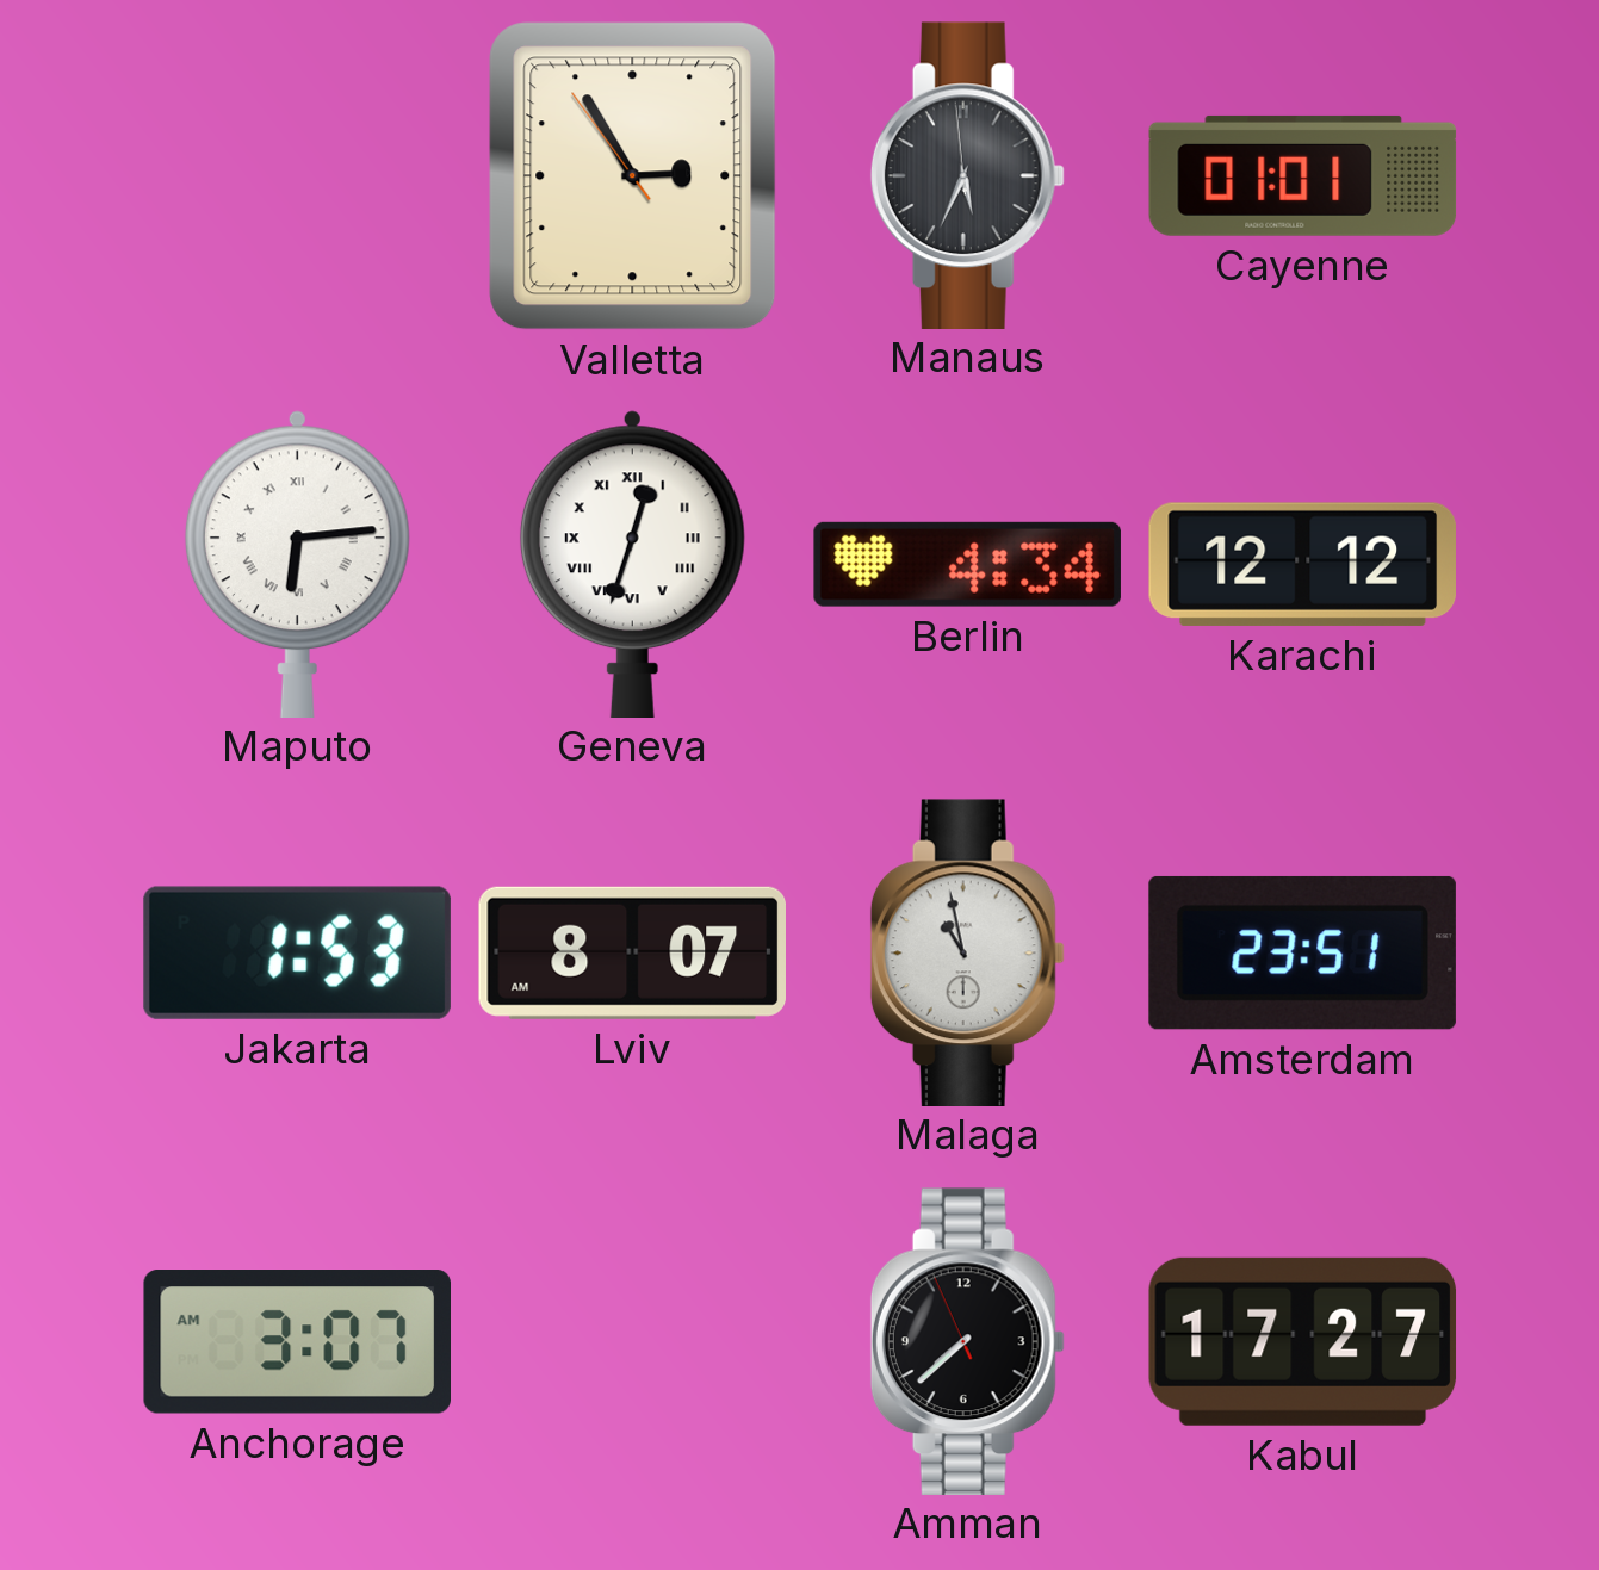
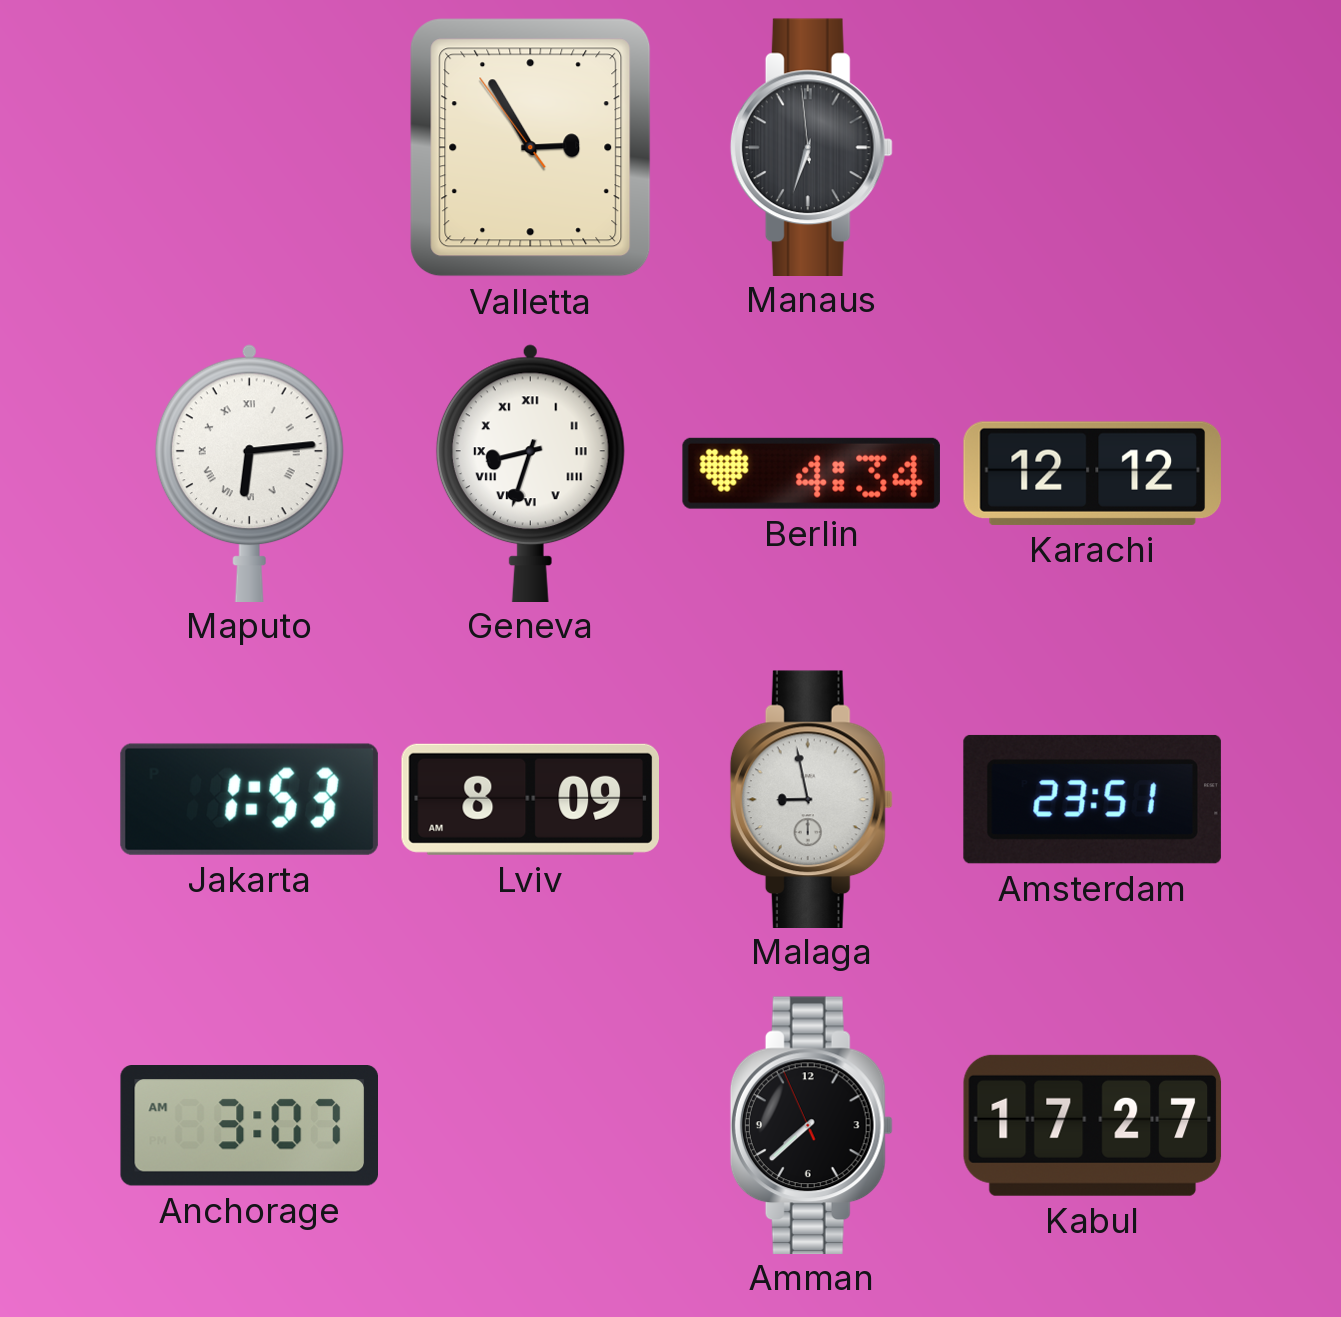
Manaus: 5:33 -> 6:32 (811, 147)
Cayenne: 01:01 -> none (1303, 175)
Geneva: 12:33 -> 8:33 (530, 473)
Lviv: 8:07 -> 8:09 (530, 799)
Malaga: 10:58 -> 8:58 (811, 799)
